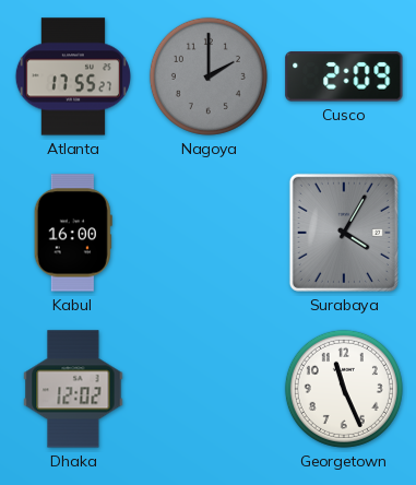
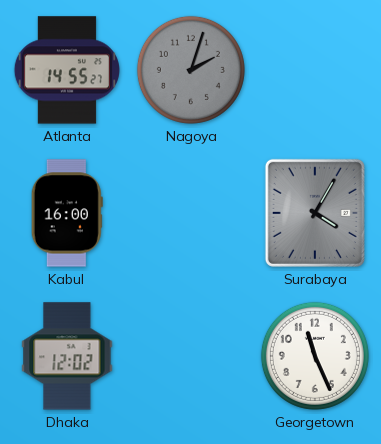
Atlanta: 17:55 -> 14:55 (66, 70)
Nagoya: 2:00 -> 2:03 (191, 70)
Cusco: 2:09 -> none (344, 76)
